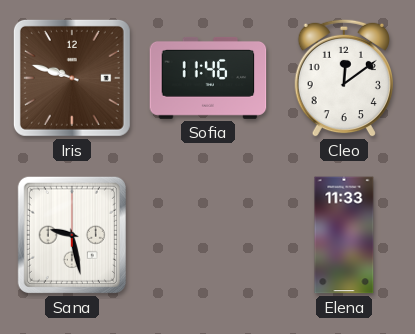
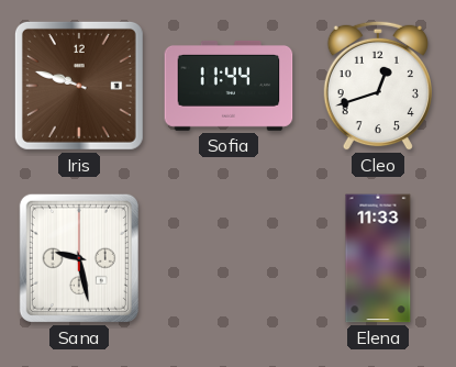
Sofia: 11:46 -> 11:44 (229, 86)
Cleo: 12:09 -> 12:42 (378, 86)
